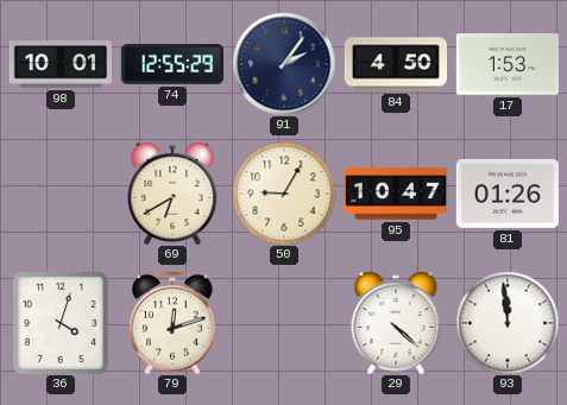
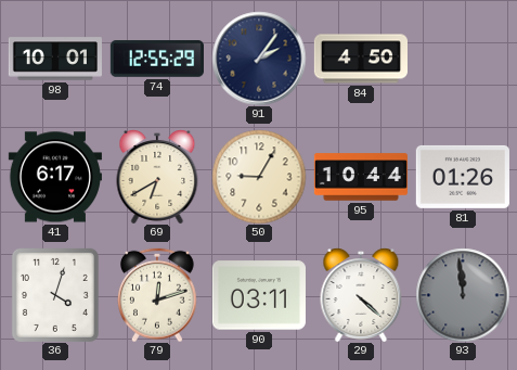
17: 1:53 -> none (508, 64)
41: none -> 6:17 (55, 177)
95: 10:47 -> 10:44 (360, 177)
90: none -> 03:11 (259, 295)
93 dial: white -> grey (463, 295)
